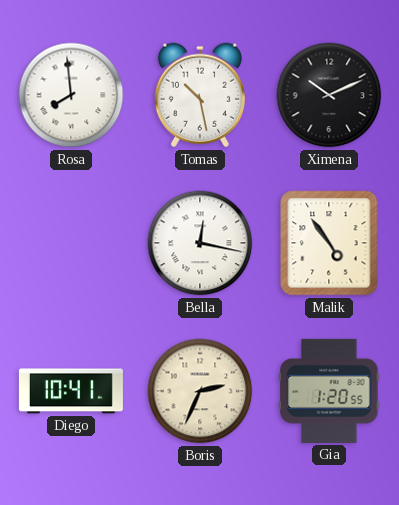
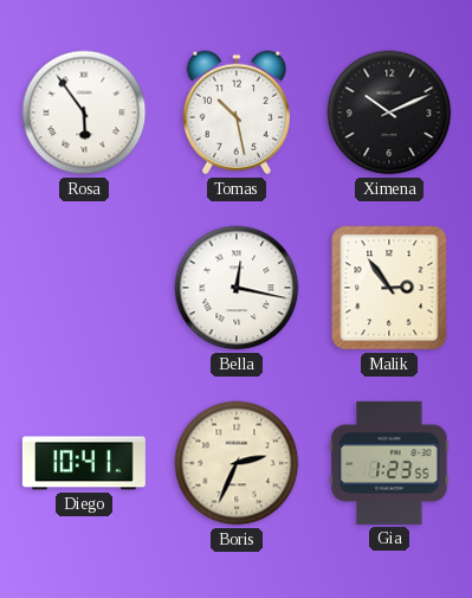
Rosa: 7:59 -> 5:54 (84, 112)
Malik: 4:54 -> 2:54 (389, 288)
Gia: 1:20 -> 1:23 (389, 463)
